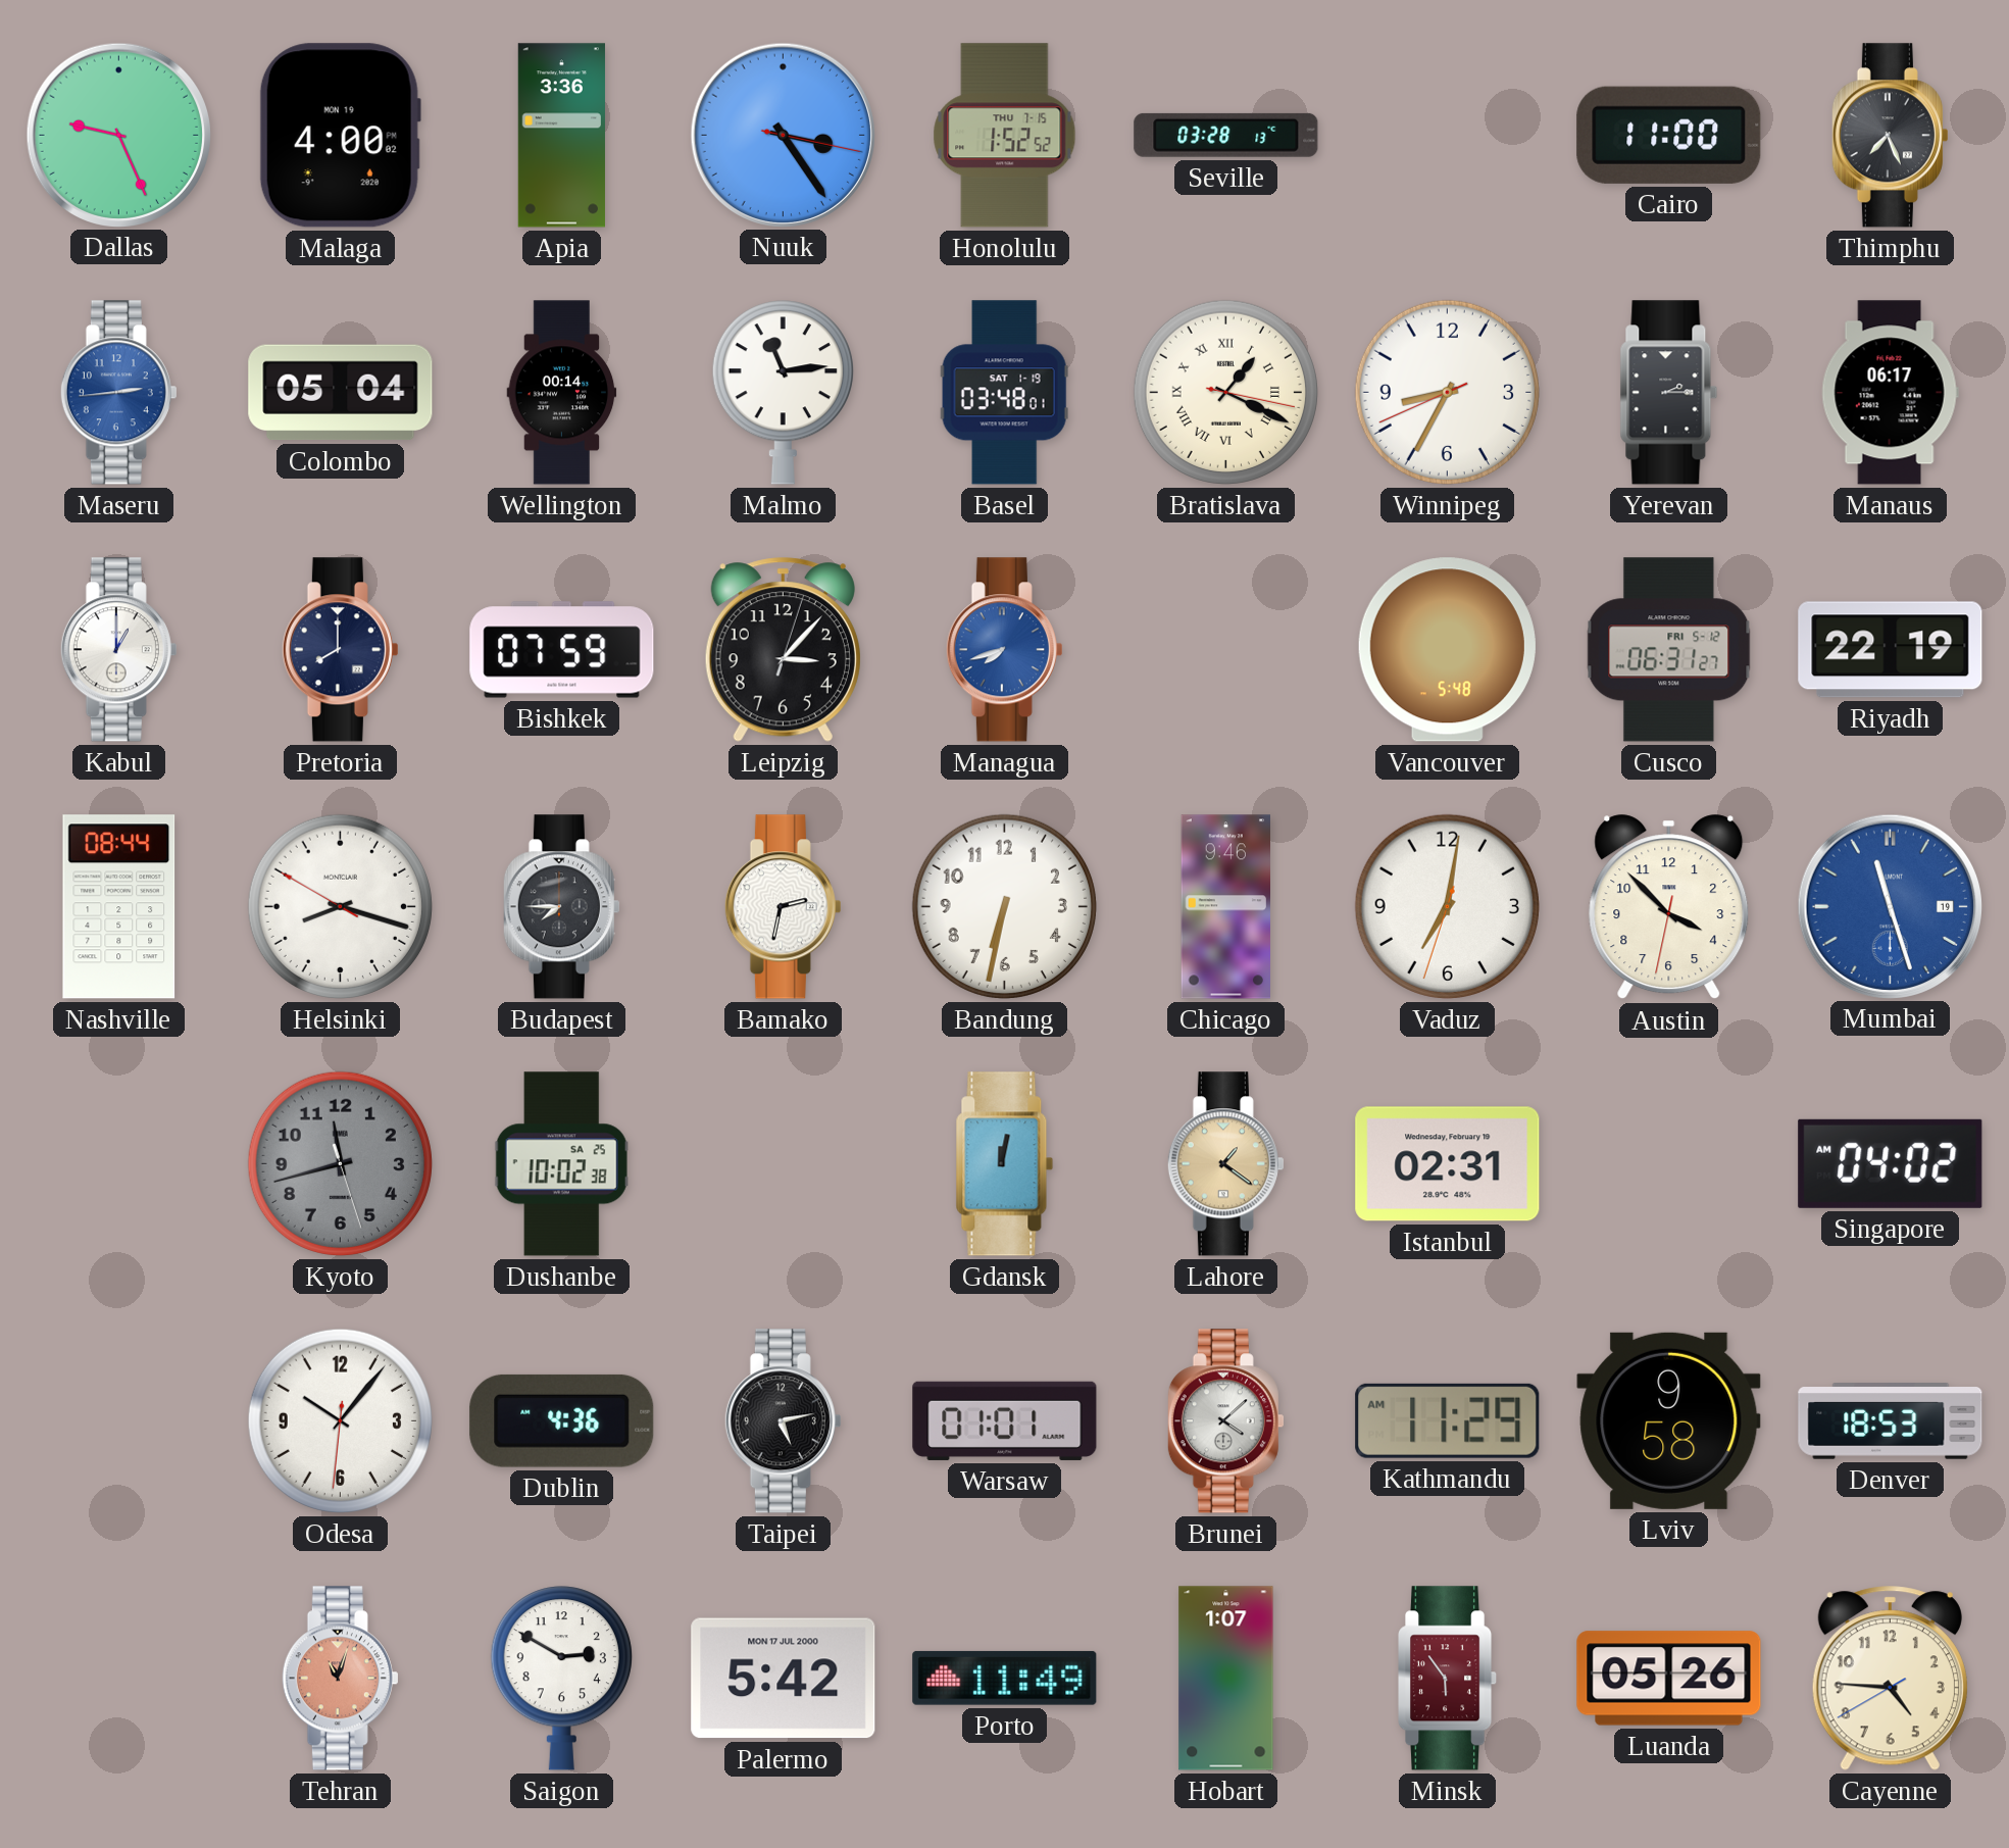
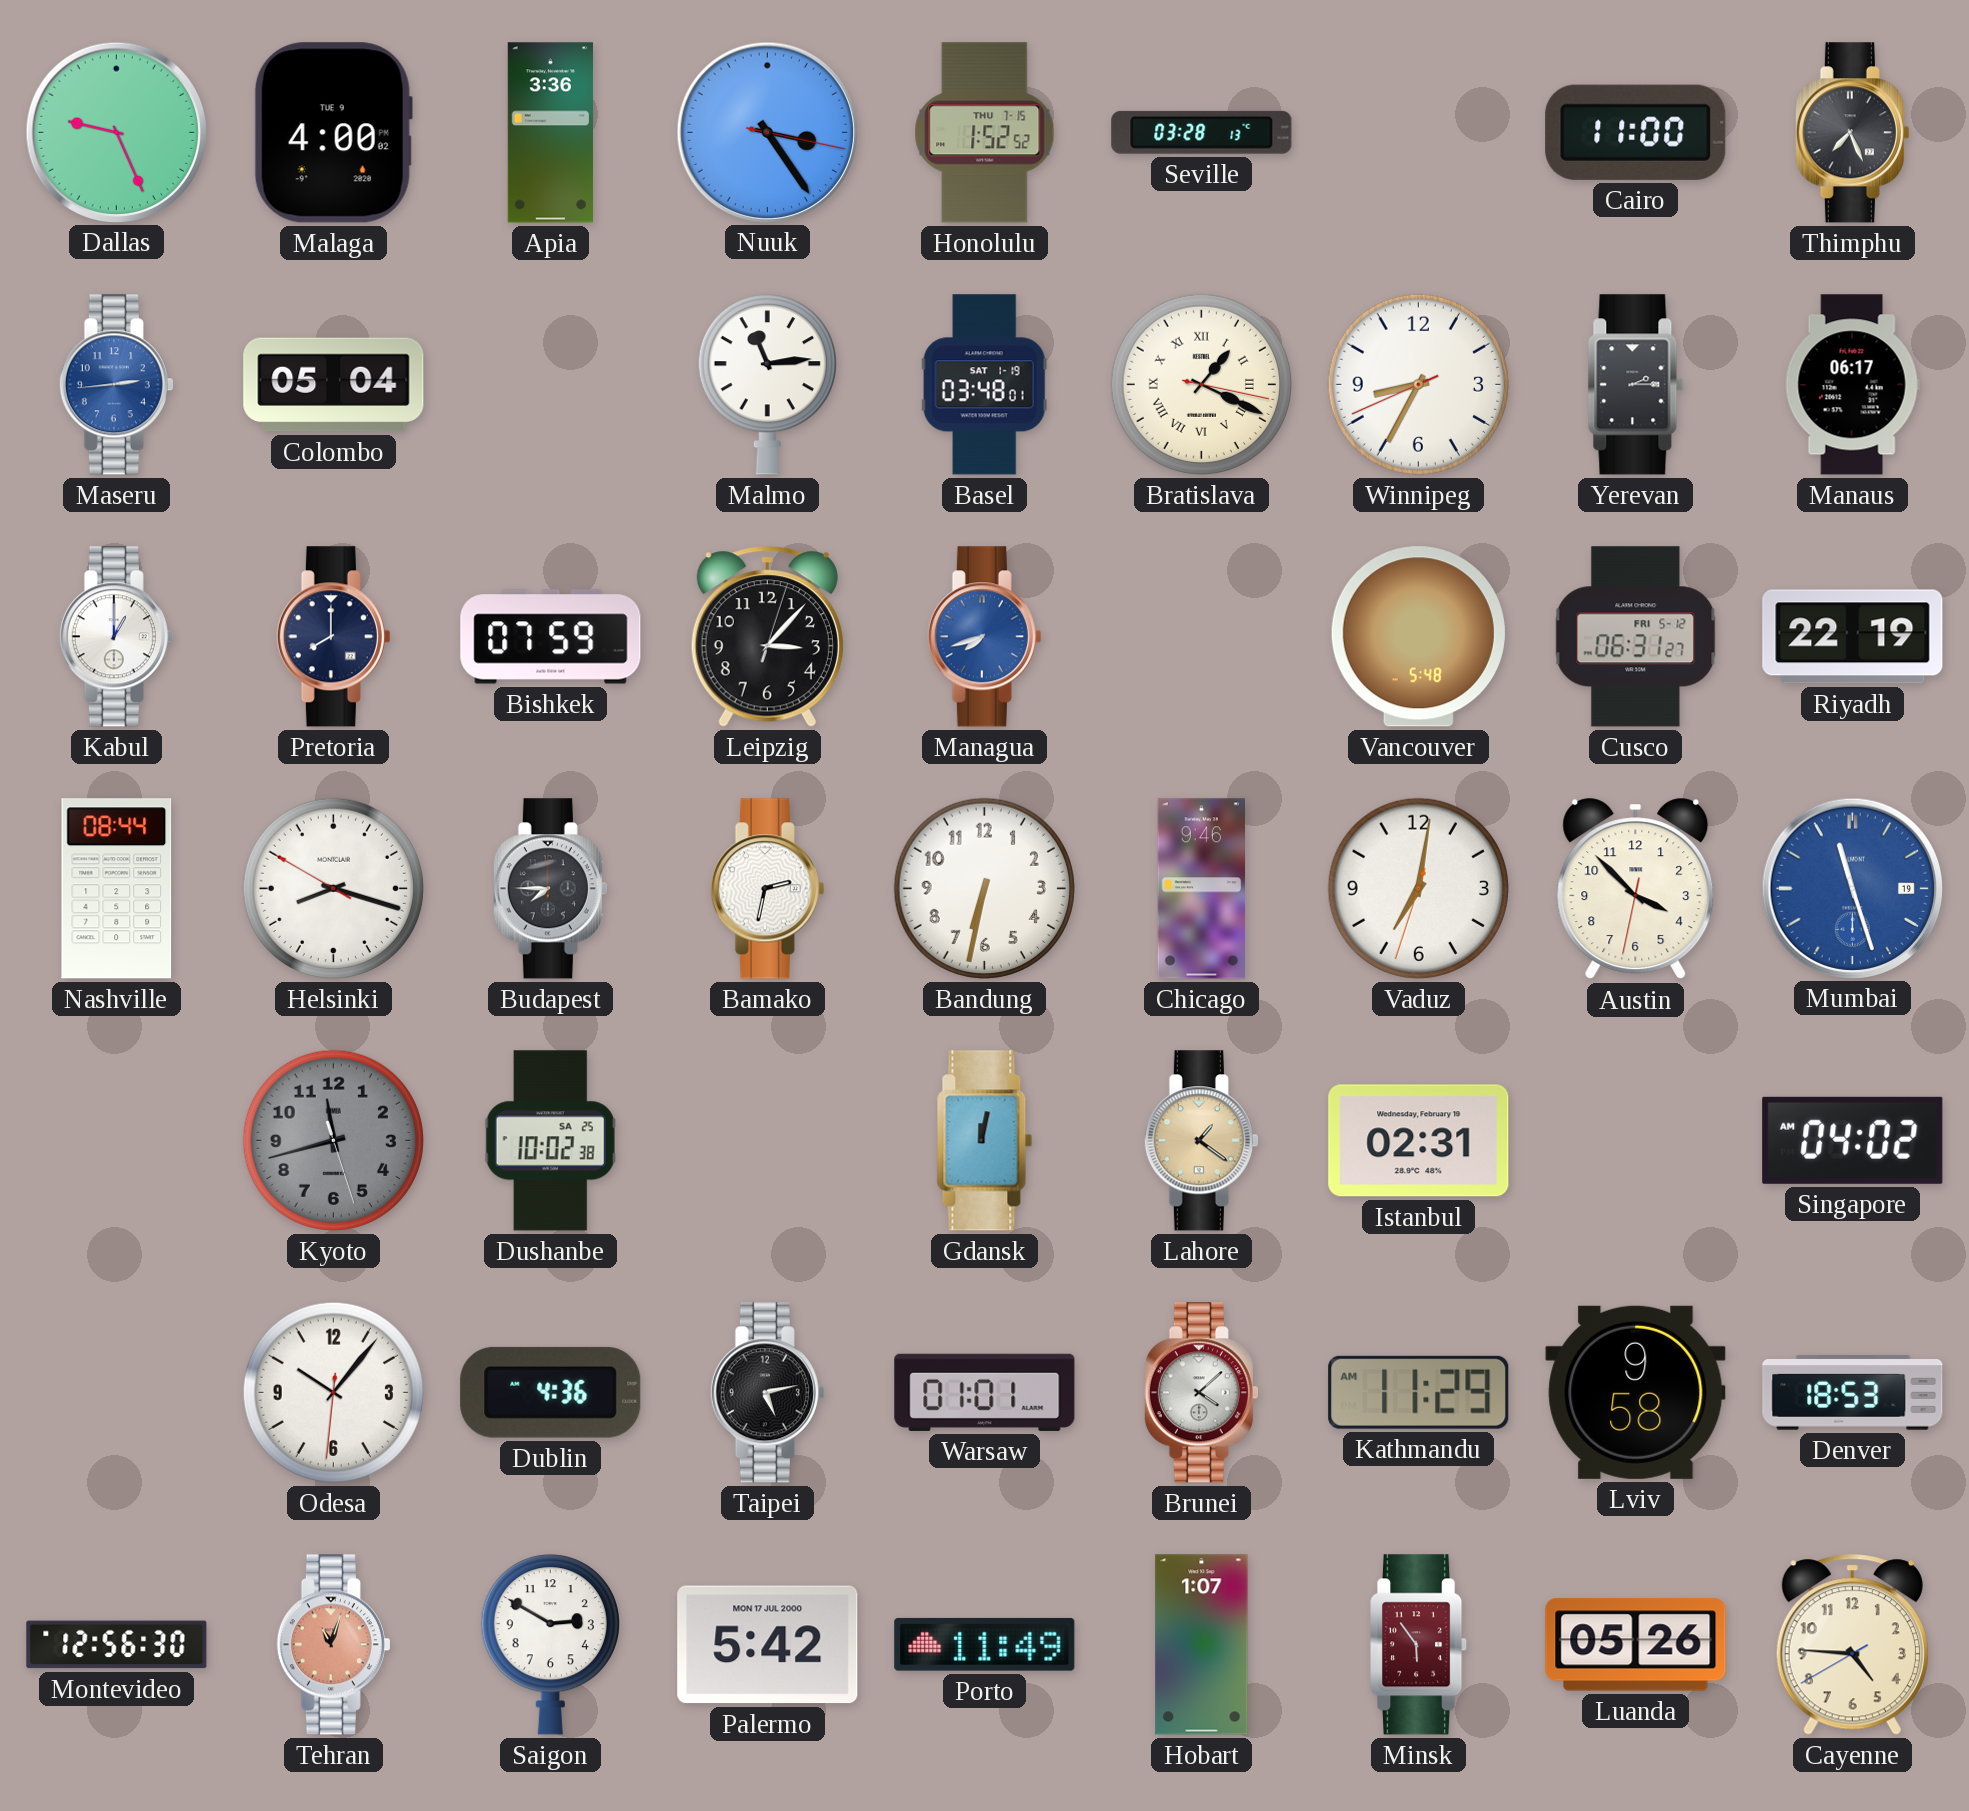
Malaga date: MON 19 -> TUE 9 (333, 133)
Wellington: 00:14 -> none (562, 393)
Montevideo: none -> 12:56 (117, 1645)
